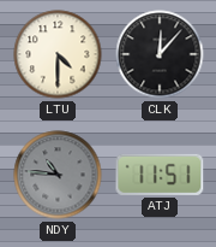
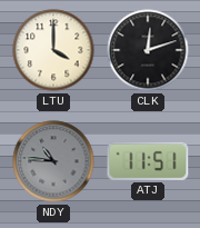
LTU: 4:30 -> 4:00 (53, 50)
CLK: 12:07 -> 12:12 (148, 50)
